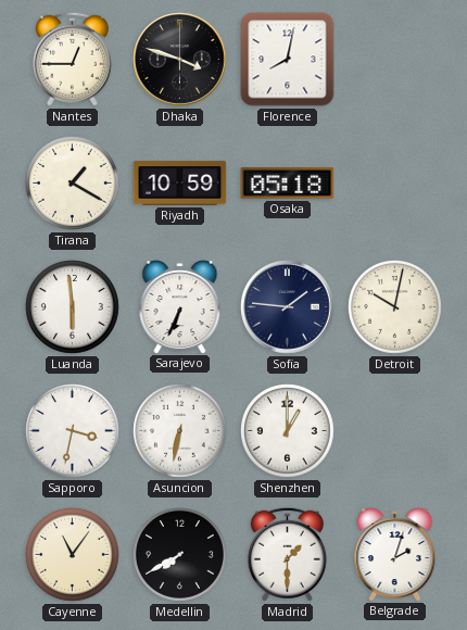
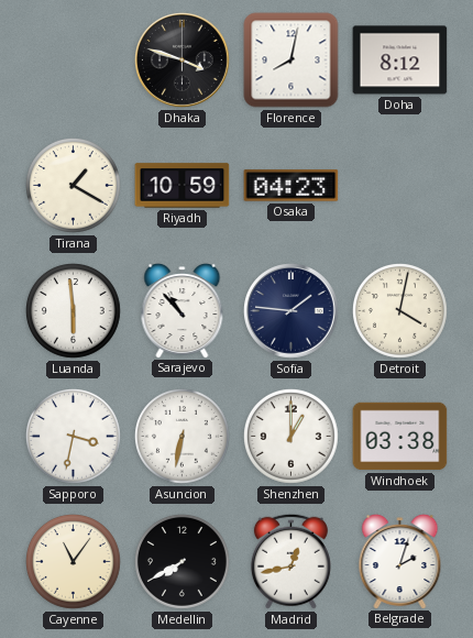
Nantes: 12:45 -> none (72, 59)
Doha: none -> 8:12 (400, 61)
Osaka: 05:18 -> 04:23 (291, 186)
Sarajevo: 6:34 -> 10:53 (183, 311)
Detroit: 10:02 -> 4:02 (400, 311)
Windhoek: none -> 03:38 (400, 437)
Madrid: 1:30 -> 12:43 (290, 561)
